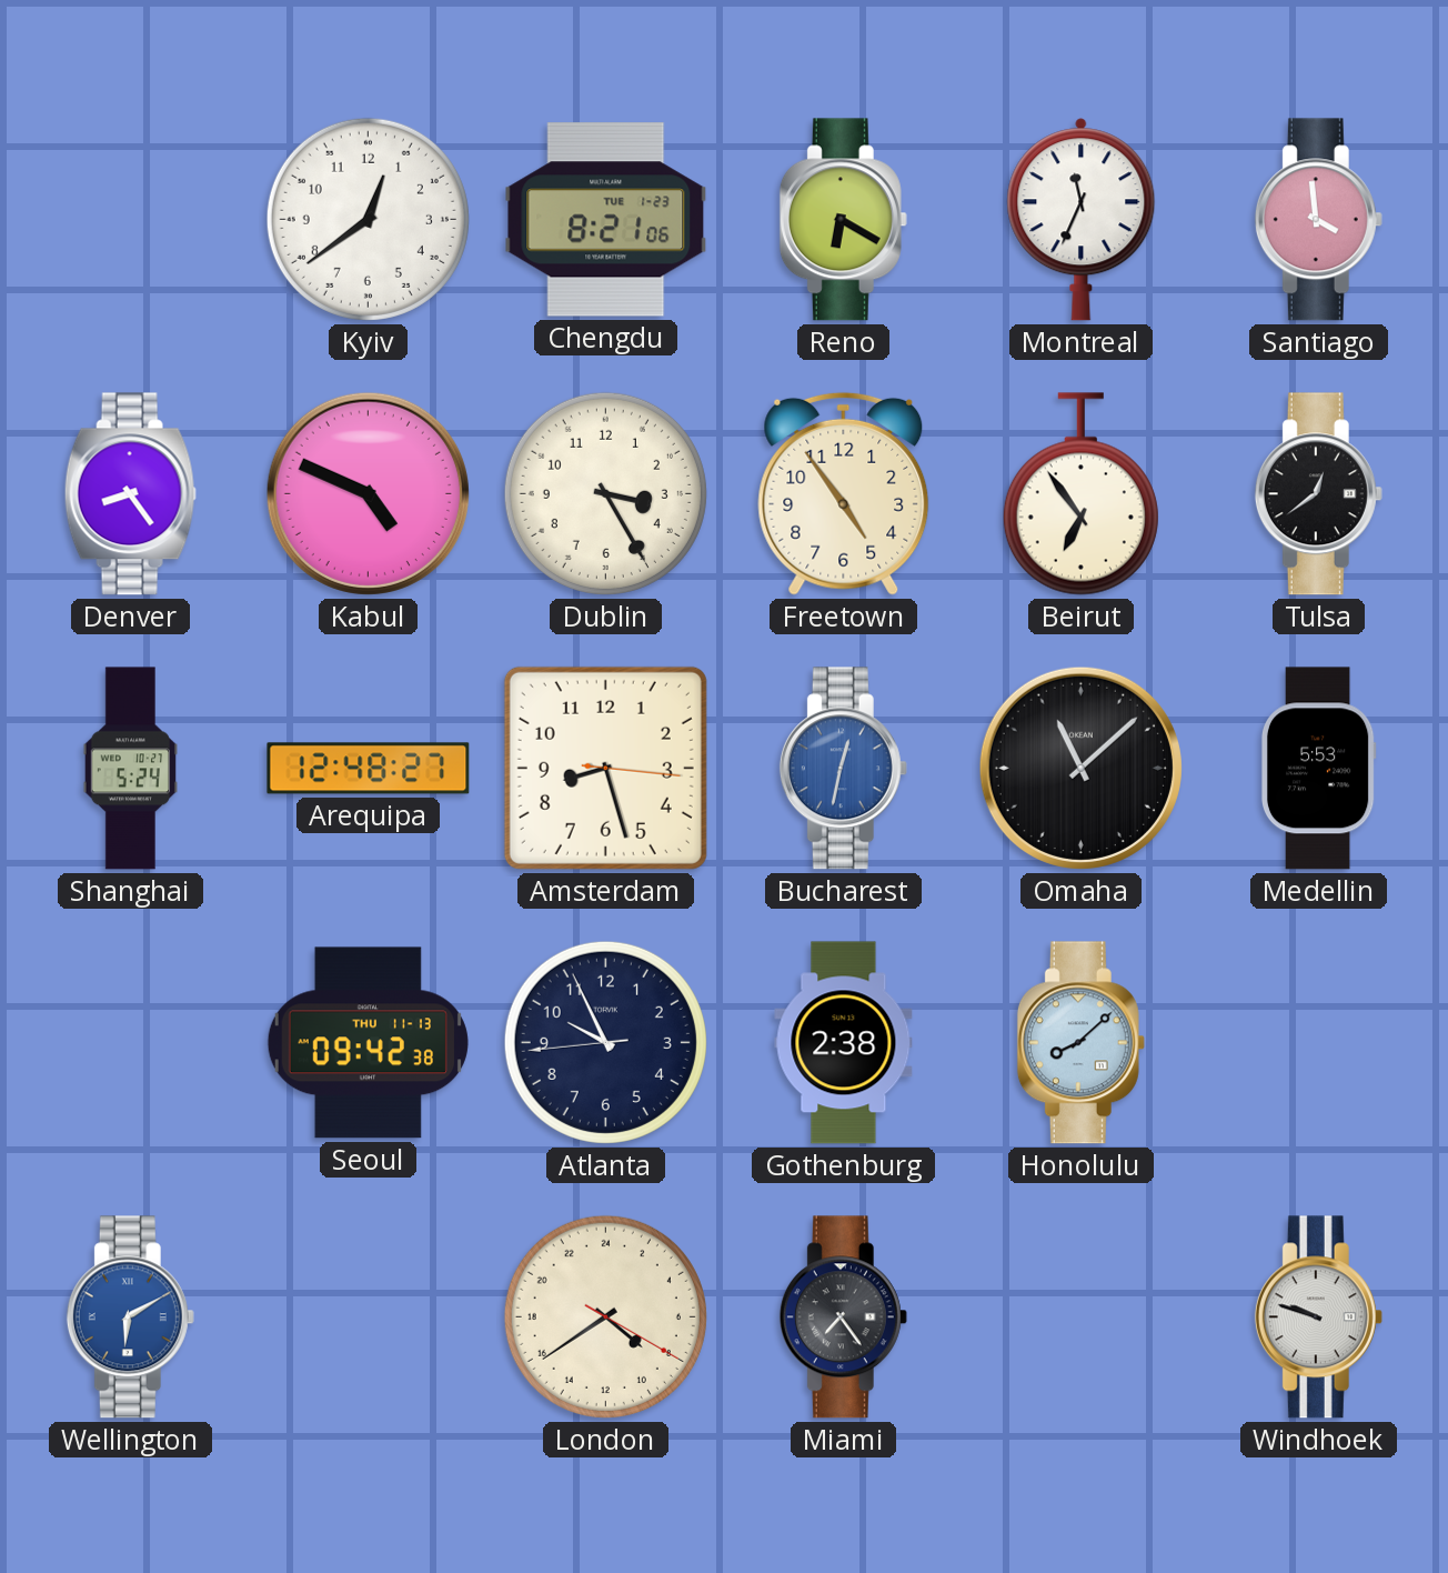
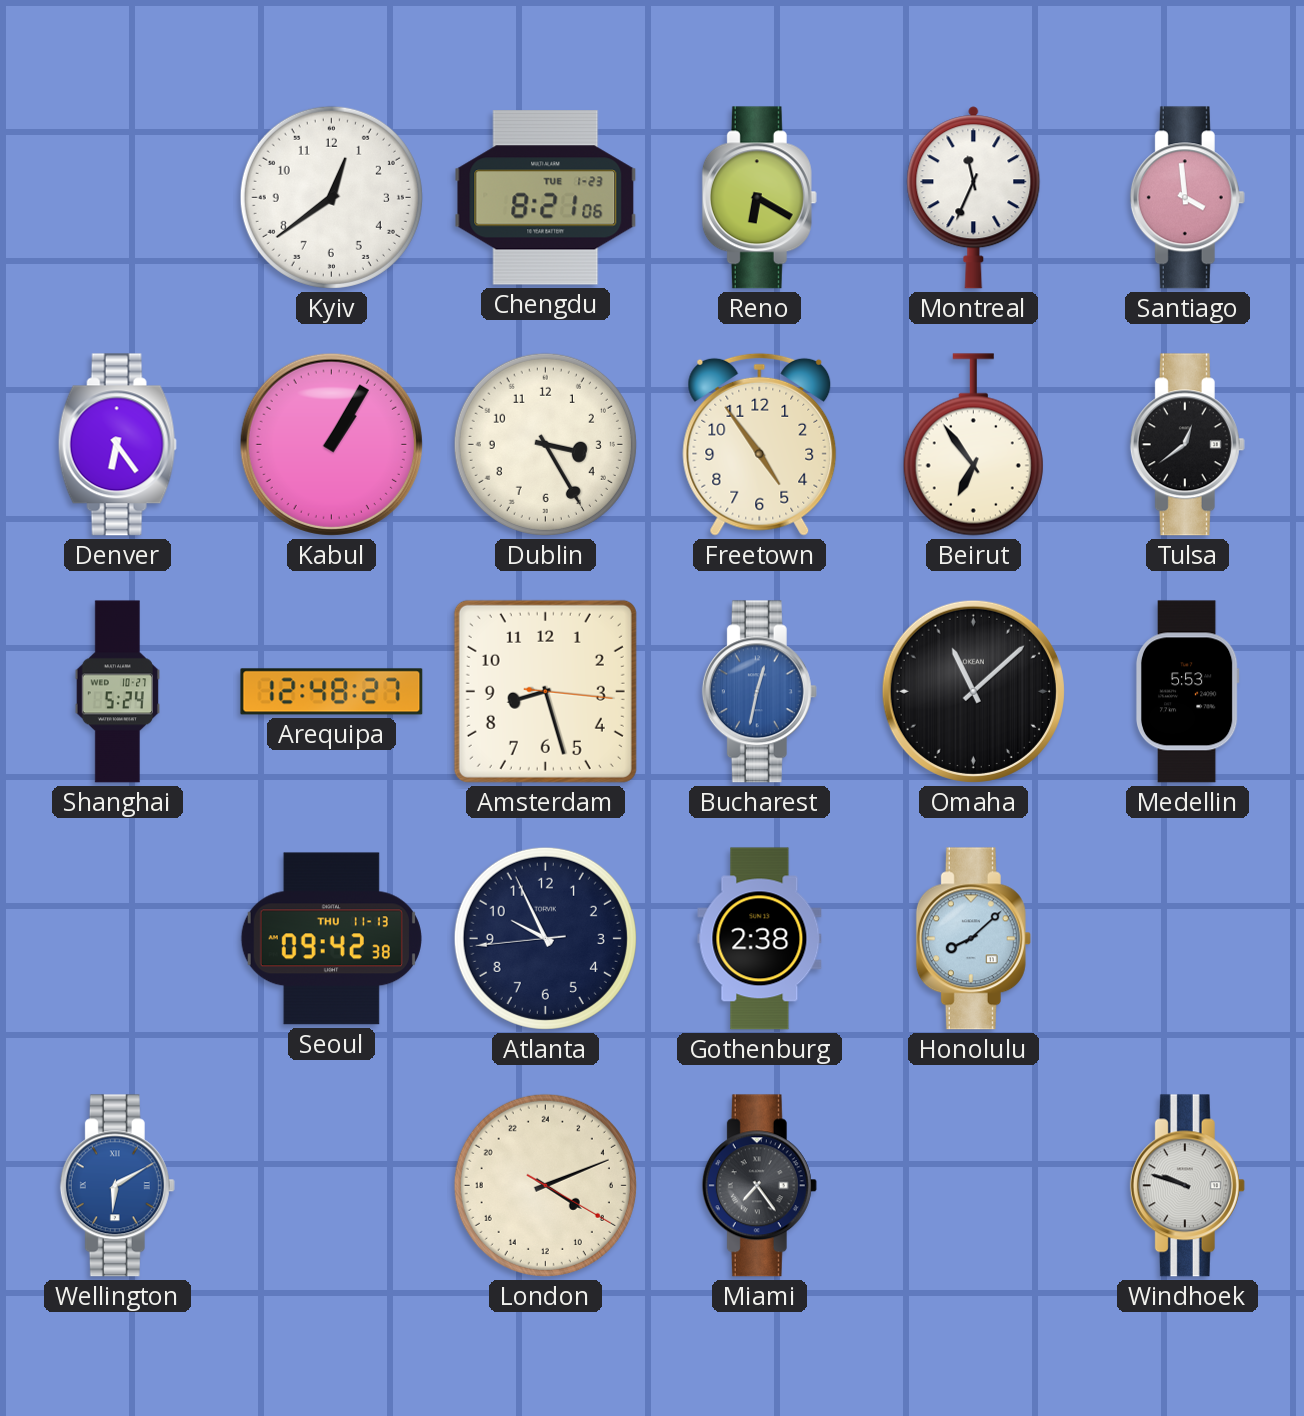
Denver: 8:24 -> 6:24 (117, 445)
Kabul: 4:49 -> 1:05 (331, 444)
London: 8:39 -> 8:11 (545, 1185)
